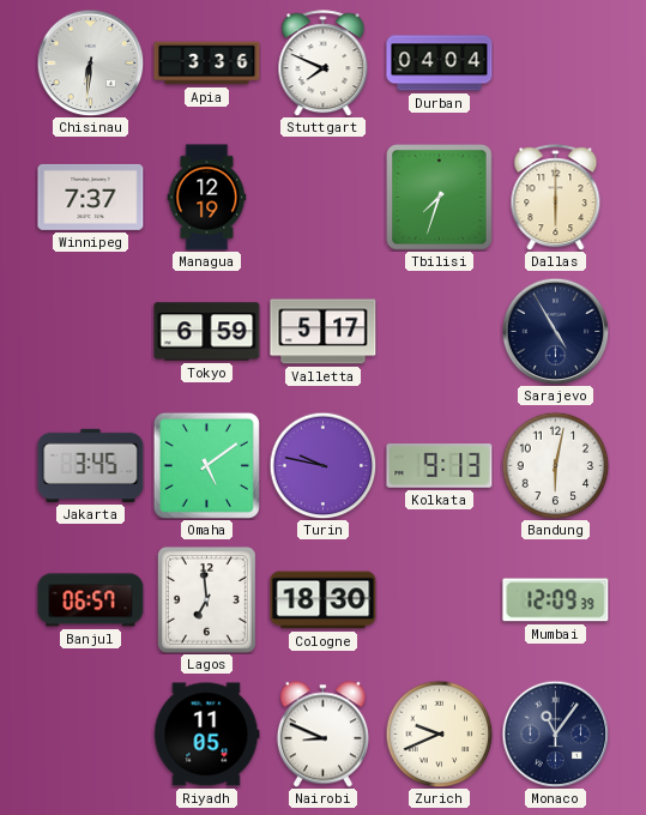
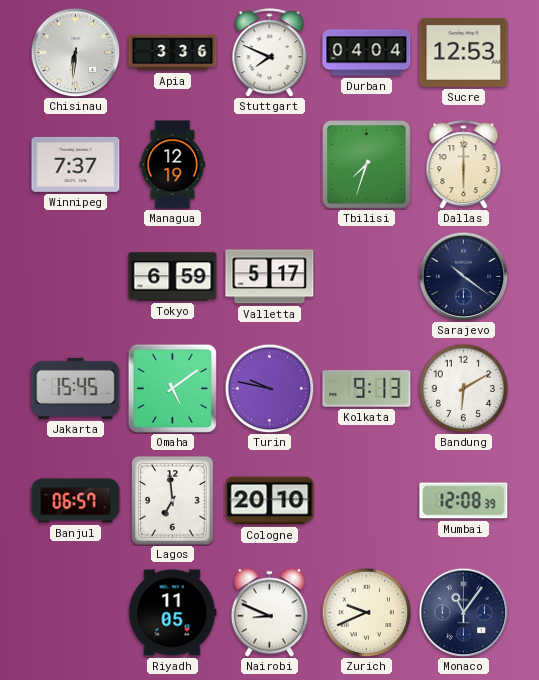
Sucre: none -> 12:53 (464, 52)
Sarajevo: 4:55 -> 10:21 (463, 276)
Jakarta: 3:45 -> 15:45 (76, 388)
Bandung: 6:02 -> 6:10 (463, 388)
Cologne: 18:30 -> 20:10 (270, 501)
Mumbai: 12:09 -> 12:08 (464, 501)
